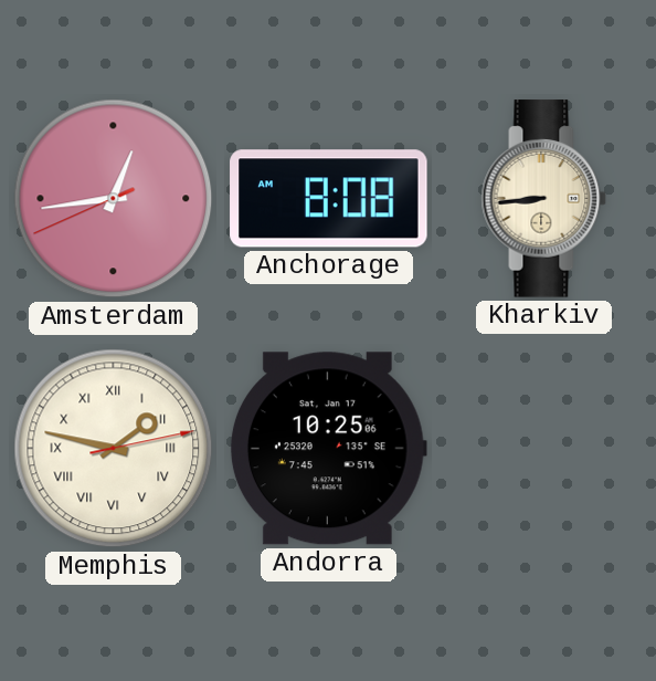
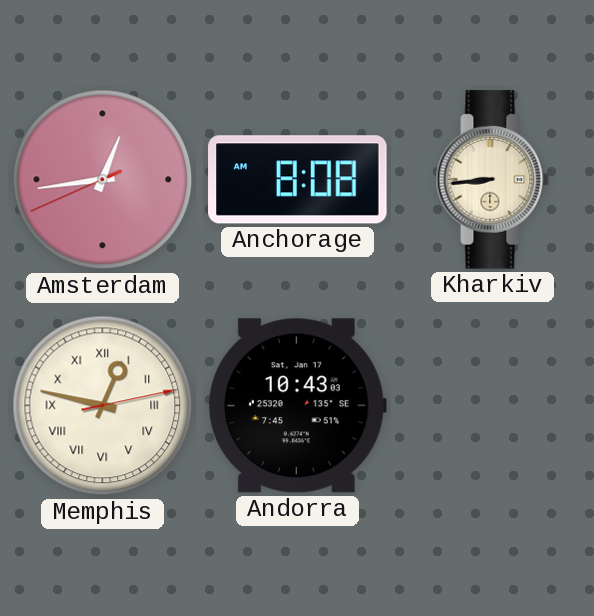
Memphis: 1:47 -> 12:47 (103, 406)
Andorra: 10:25 -> 10:43 (297, 406)
